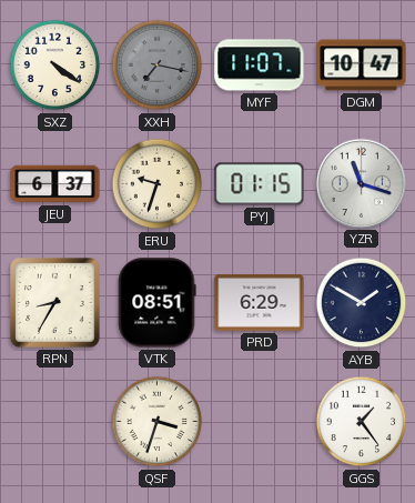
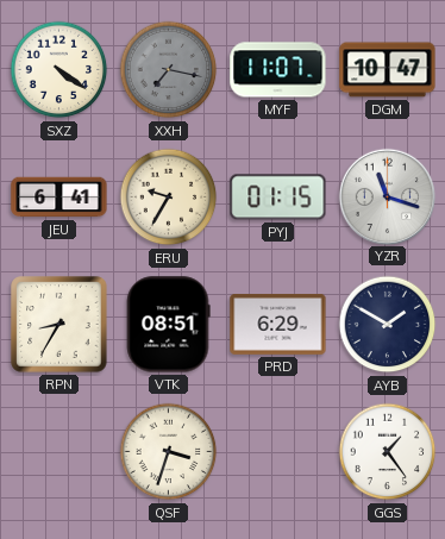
JEU: 6:37 -> 6:41 (59, 198)
ERU: 9:33 -> 9:35 (169, 198)
